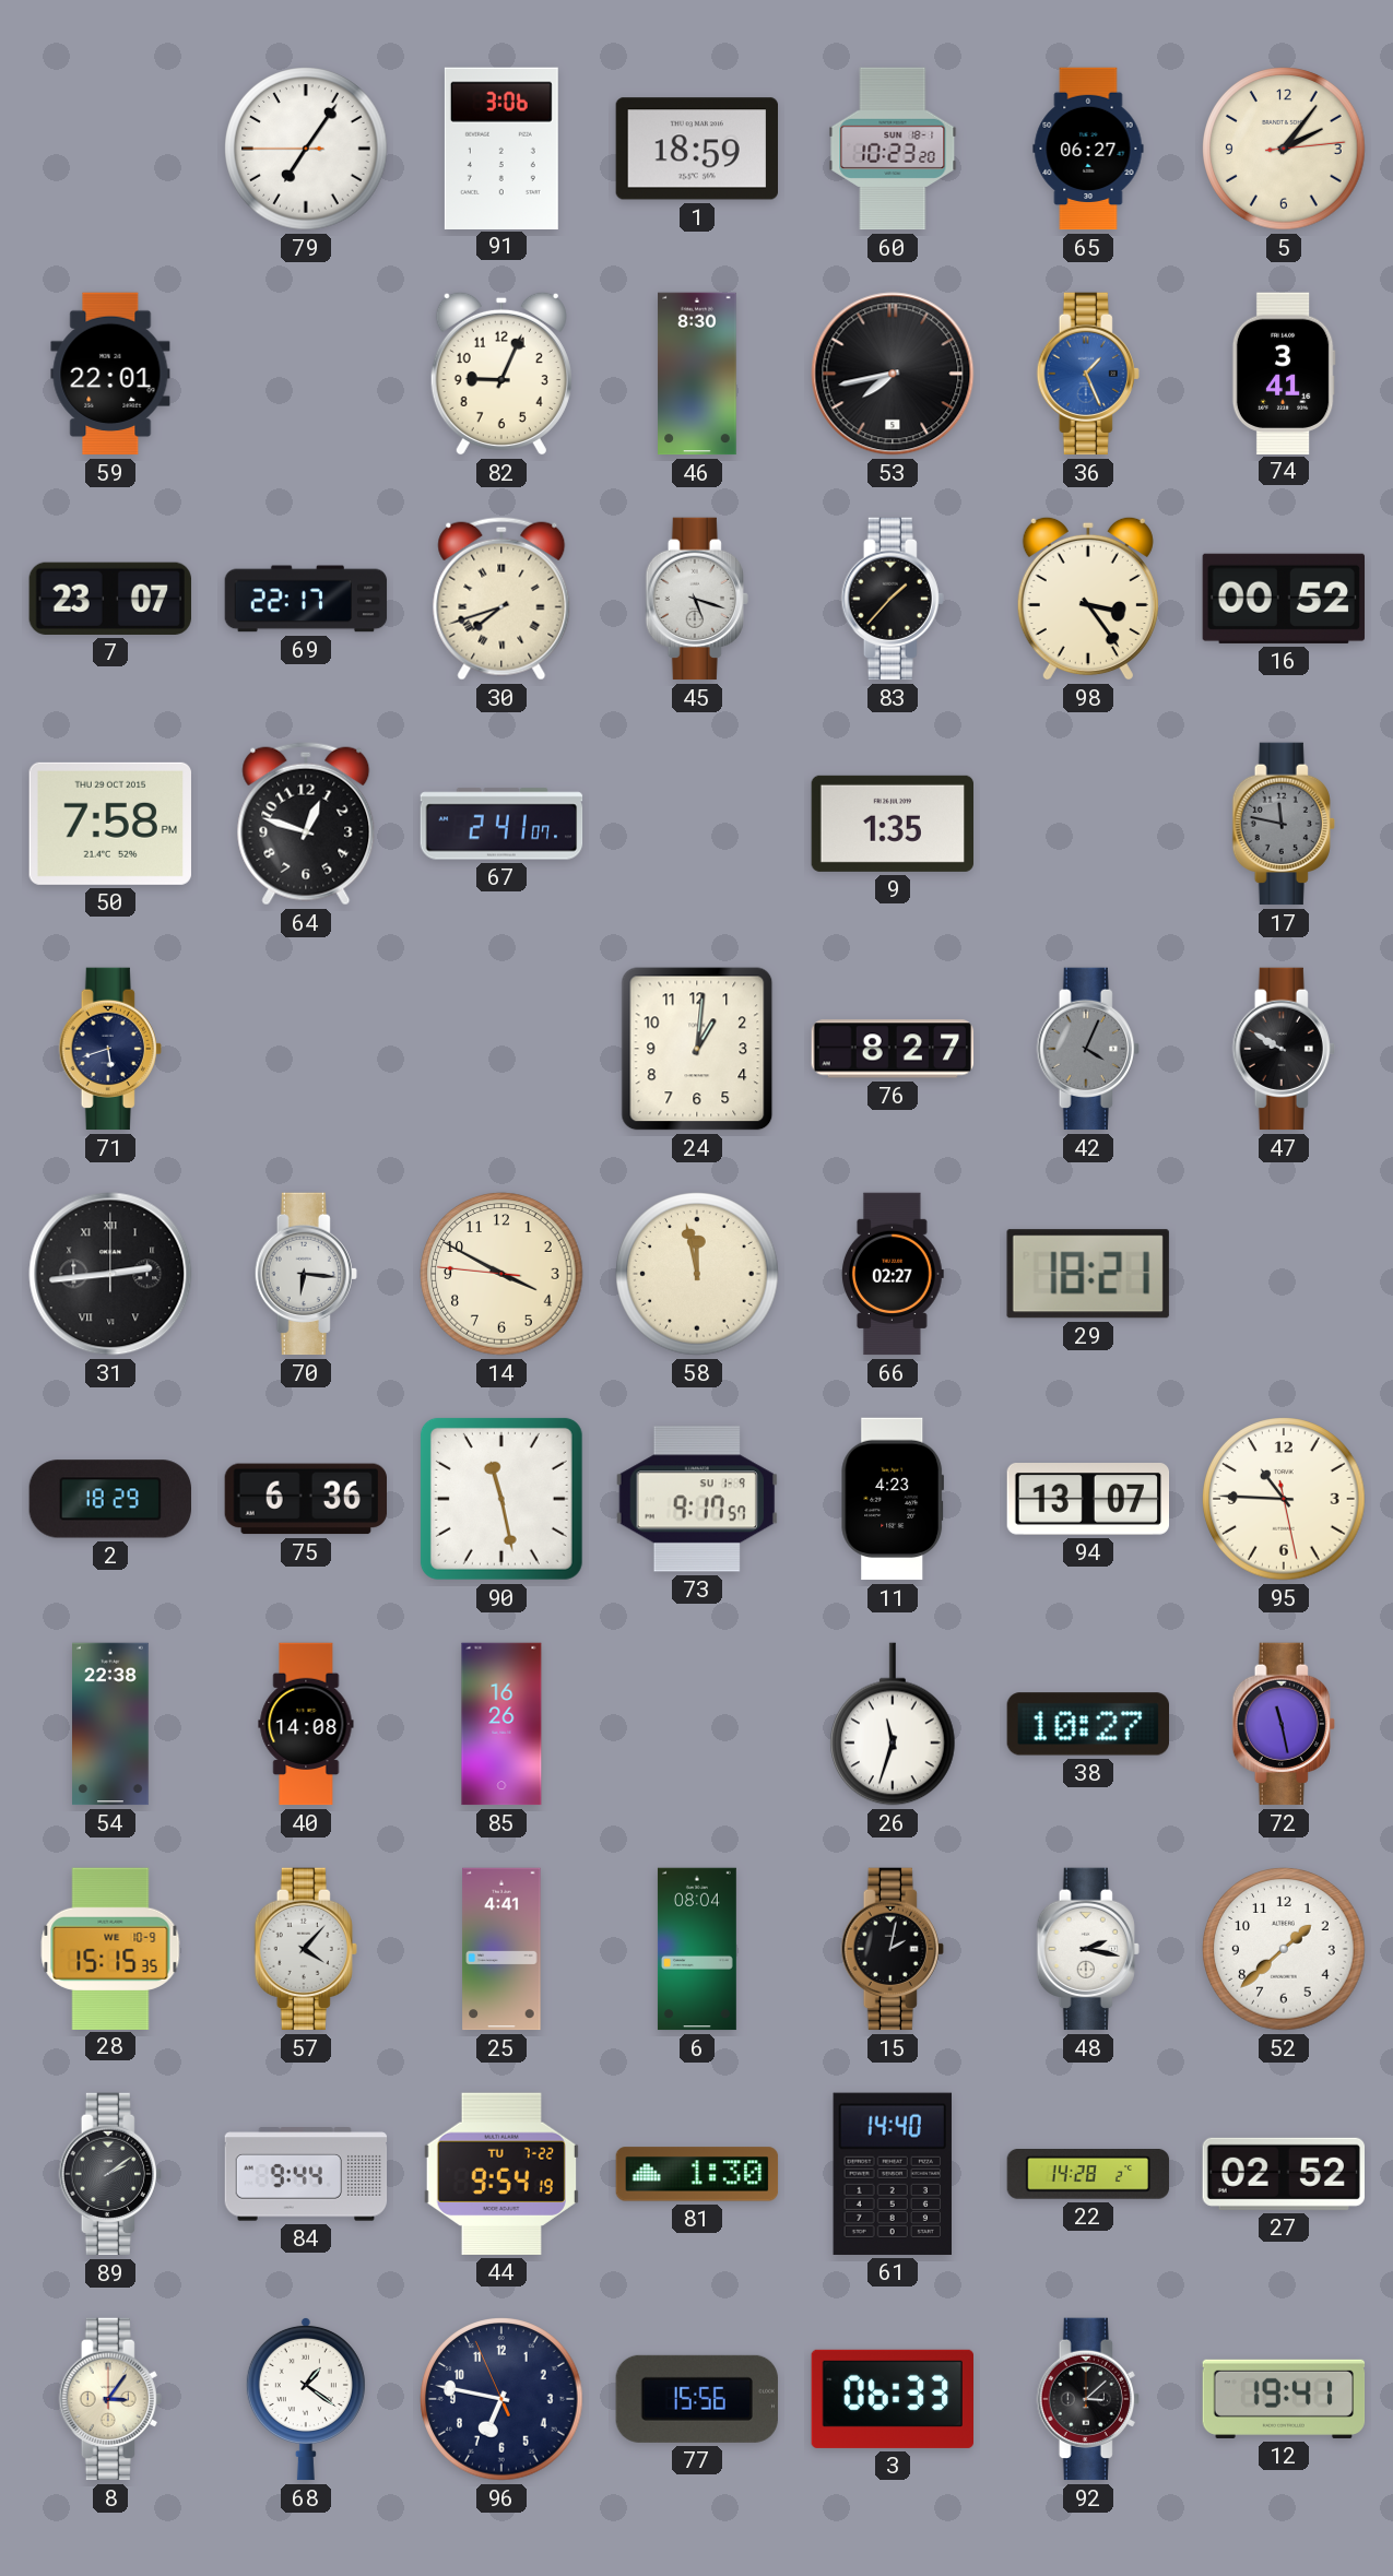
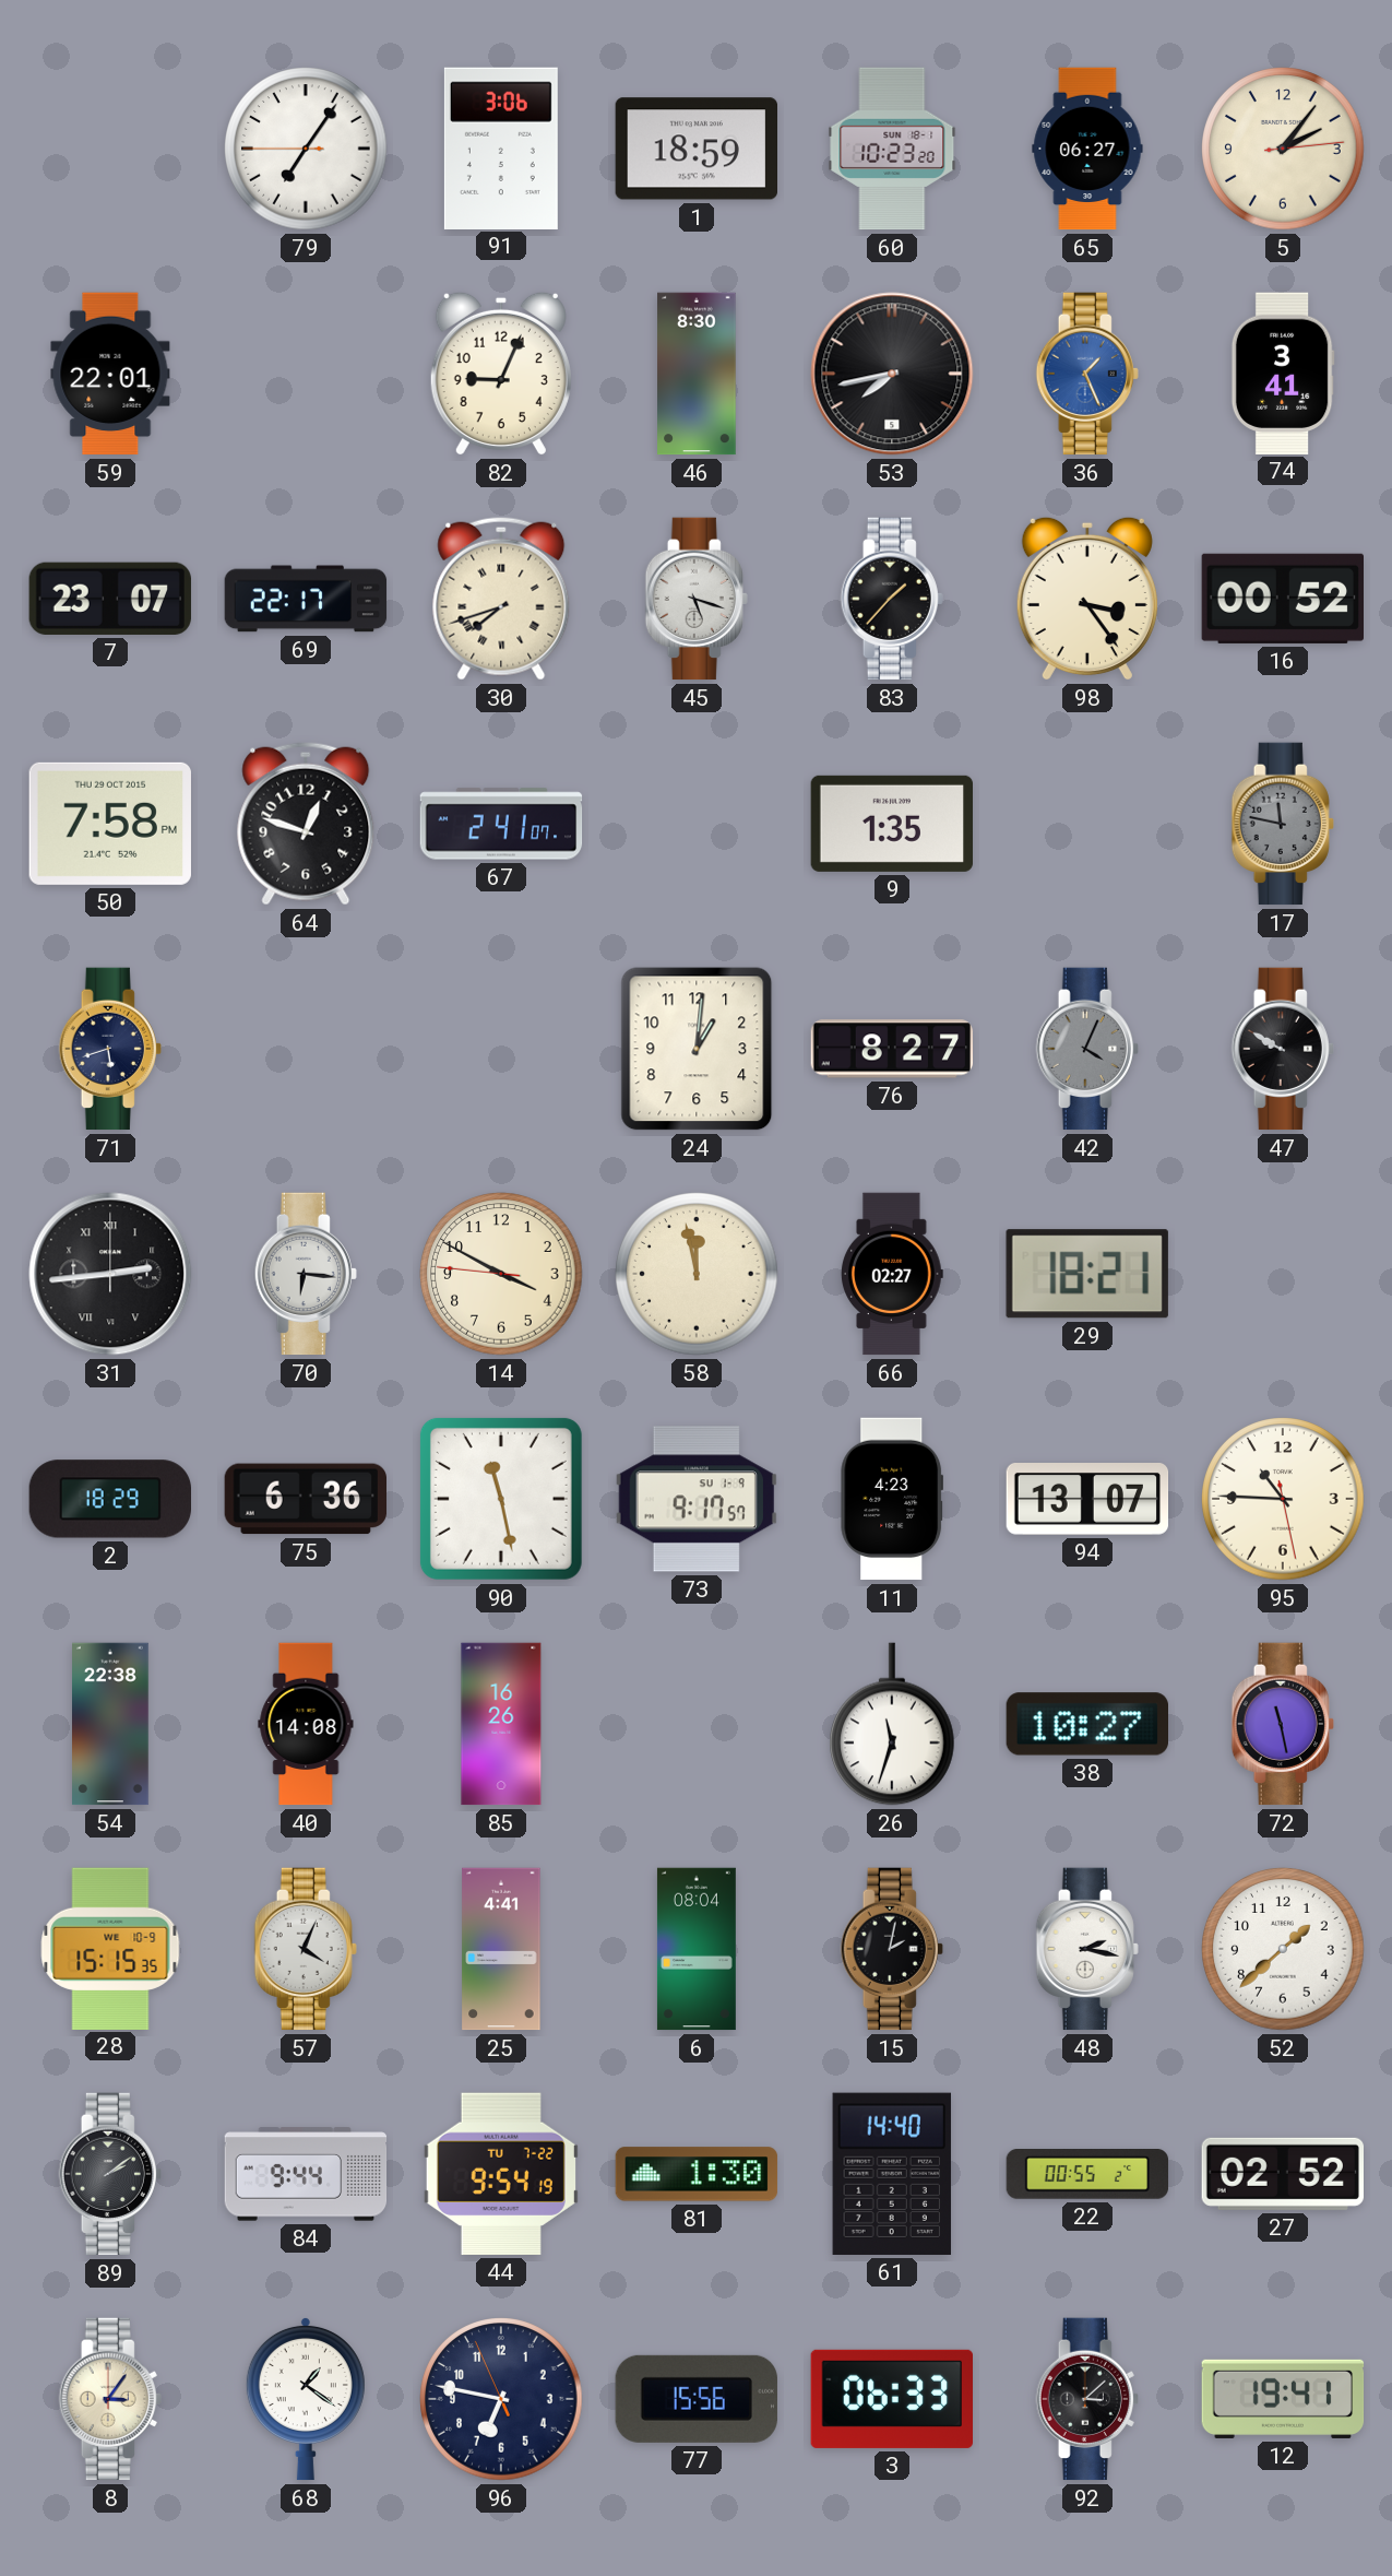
57: 4:07 -> 4:04 (306, 1949)
22: 14:28 -> 00:55 (1087, 2174)
